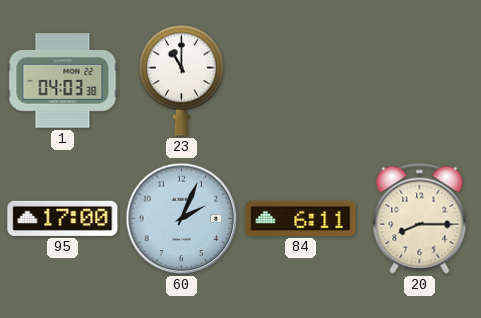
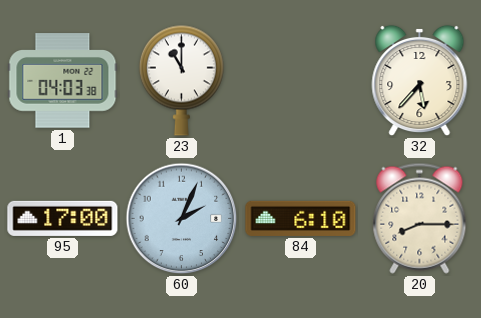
32: none -> 5:37 (420, 81)
84: 6:11 -> 6:10 (301, 218)
